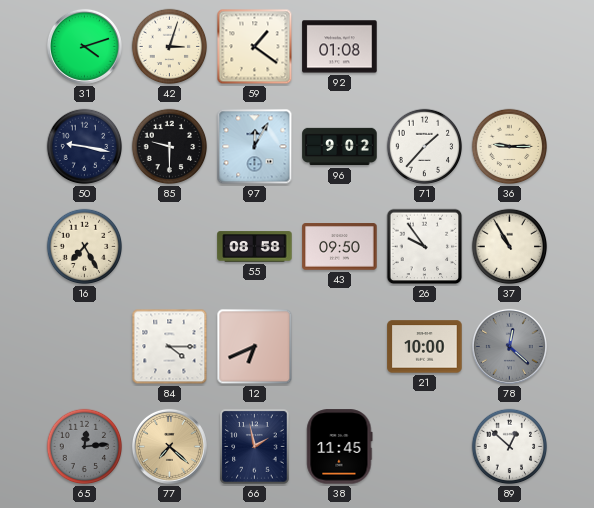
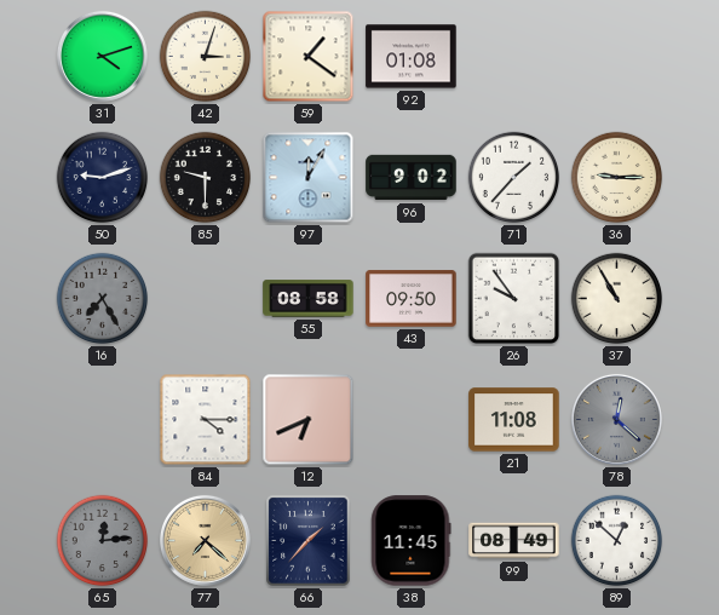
50: 9:17 -> 9:12 (103, 178)
16 dial: cream -> grey (103, 299)
21: 10:00 -> 11:08 (514, 420)
66: 1:58 -> 1:37 (309, 541)
99: none -> 08:49 (514, 541)
